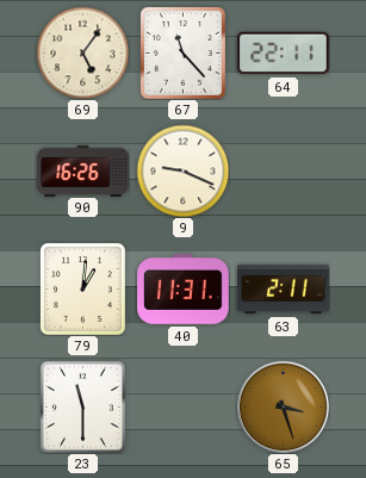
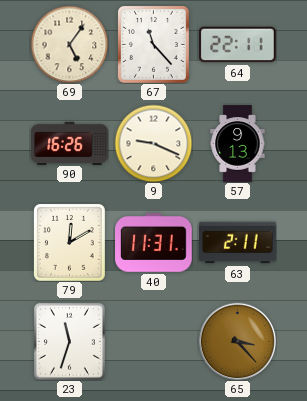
57: none -> 9:13 (238, 144)
79: 1:01 -> 12:10 (69, 242)
23: 11:30 -> 11:33 (69, 341)
65: 3:27 -> 3:23 (237, 341)
